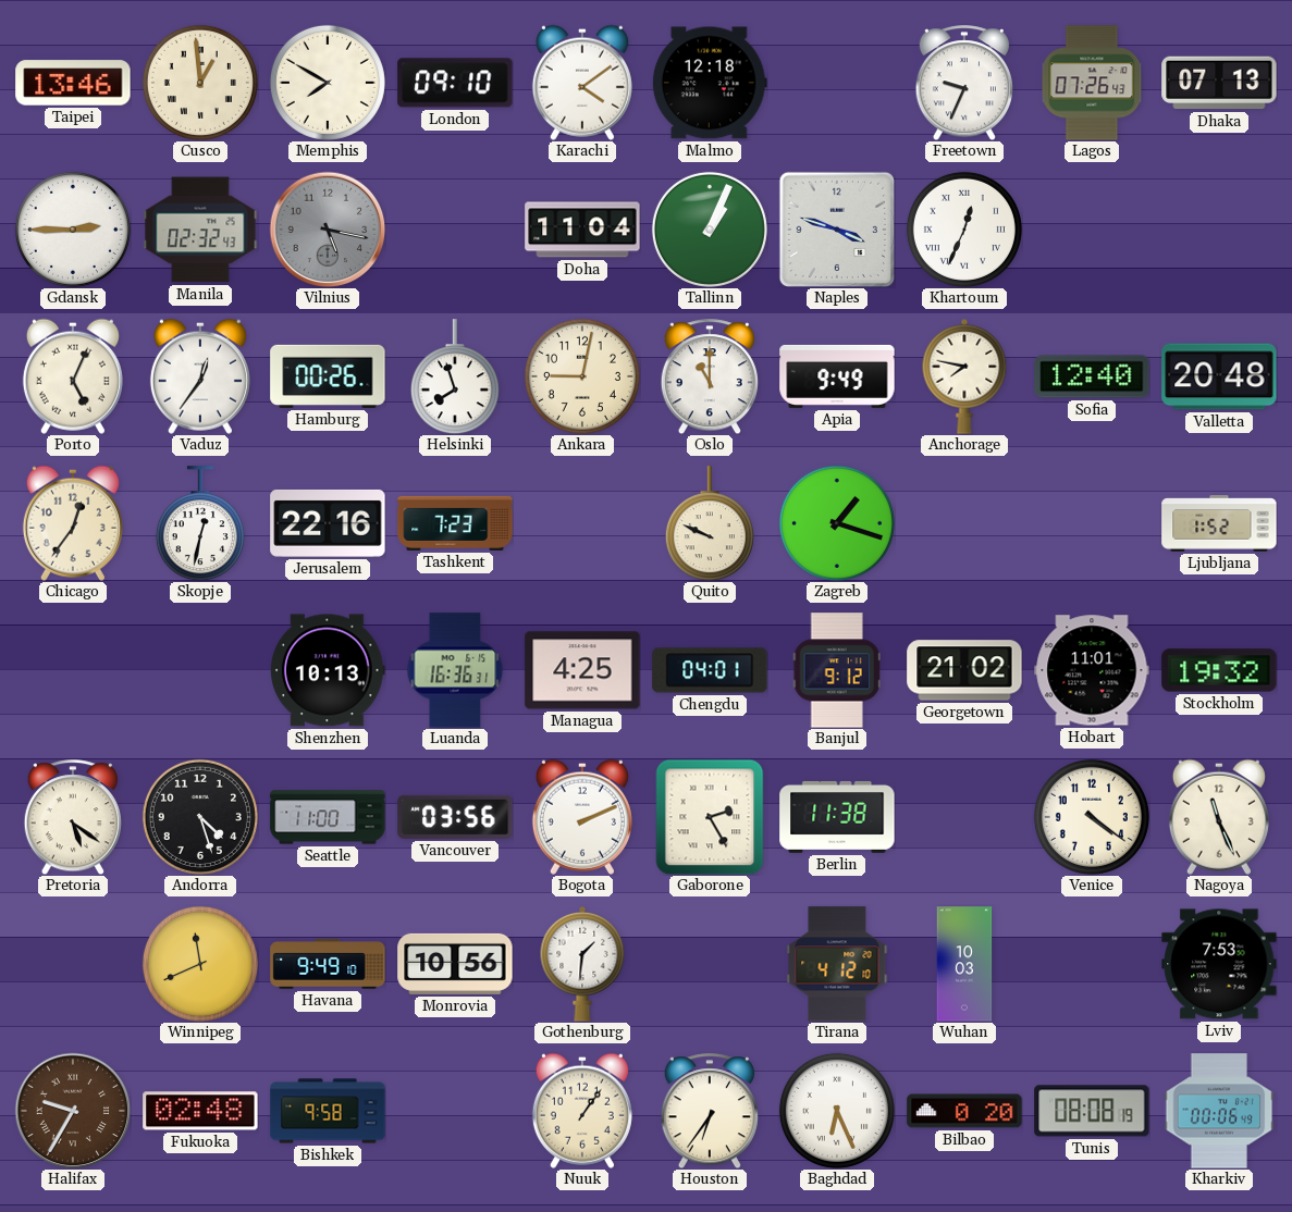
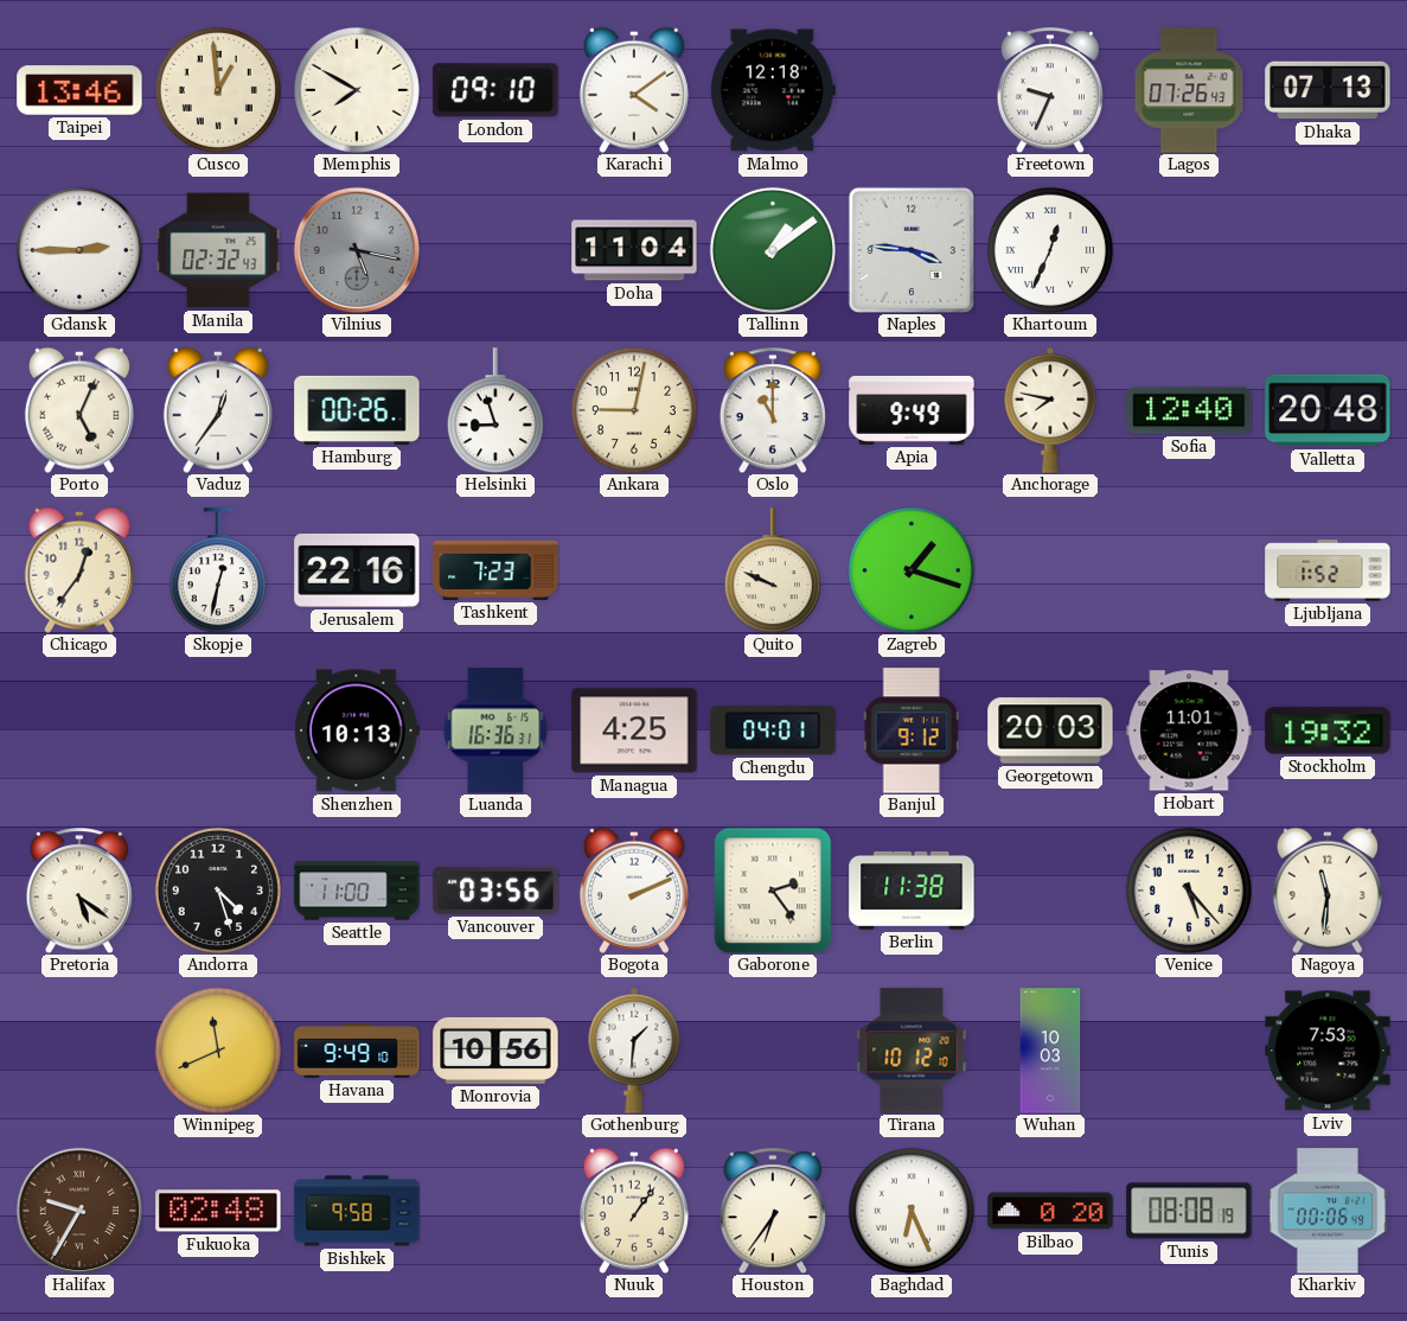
Tallinn: 1:04 -> 1:09 (773, 250)
Naples: 3:48 -> 3:46 (910, 249)
Helsinki: 7:57 -> 8:57 (495, 410)
Georgetown: 21:02 -> 20:03 (1050, 730)
Gaborone: 2:25 -> 2:24 (773, 891)
Venice: 4:21 -> 5:23 (1189, 891)
Nagoya: 11:26 -> 11:31 (1328, 891)
Tirana: 4:12 -> 10:12 (912, 1051)
